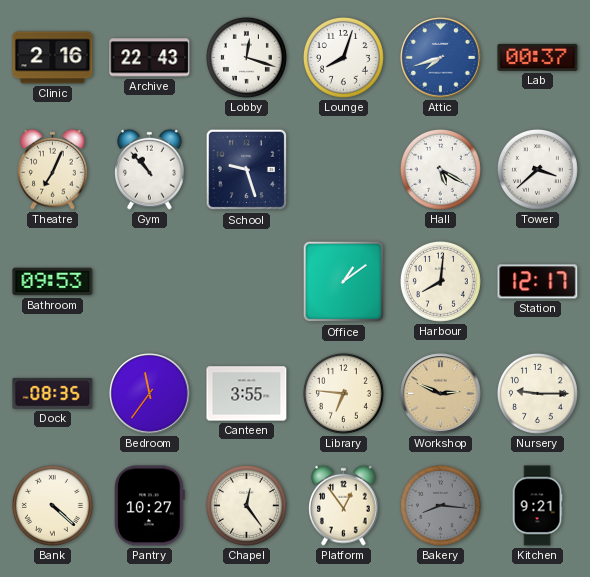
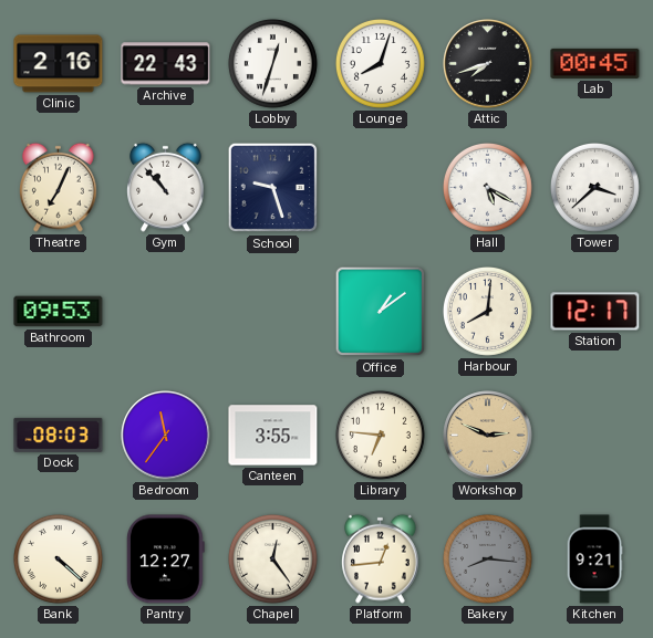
Lobby: 12:18 -> 12:33 (272, 63)
Attic dial: blue -> black (488, 64)
Lab: 00:37 -> 00:45 (595, 63)
Dock: 08:35 -> 08:03 (59, 435)
Nursery: 9:15 -> none (537, 393)
Pantry: 10:27 -> 12:27 (166, 559)
Platform: 12:54 -> 12:44 (381, 558)
